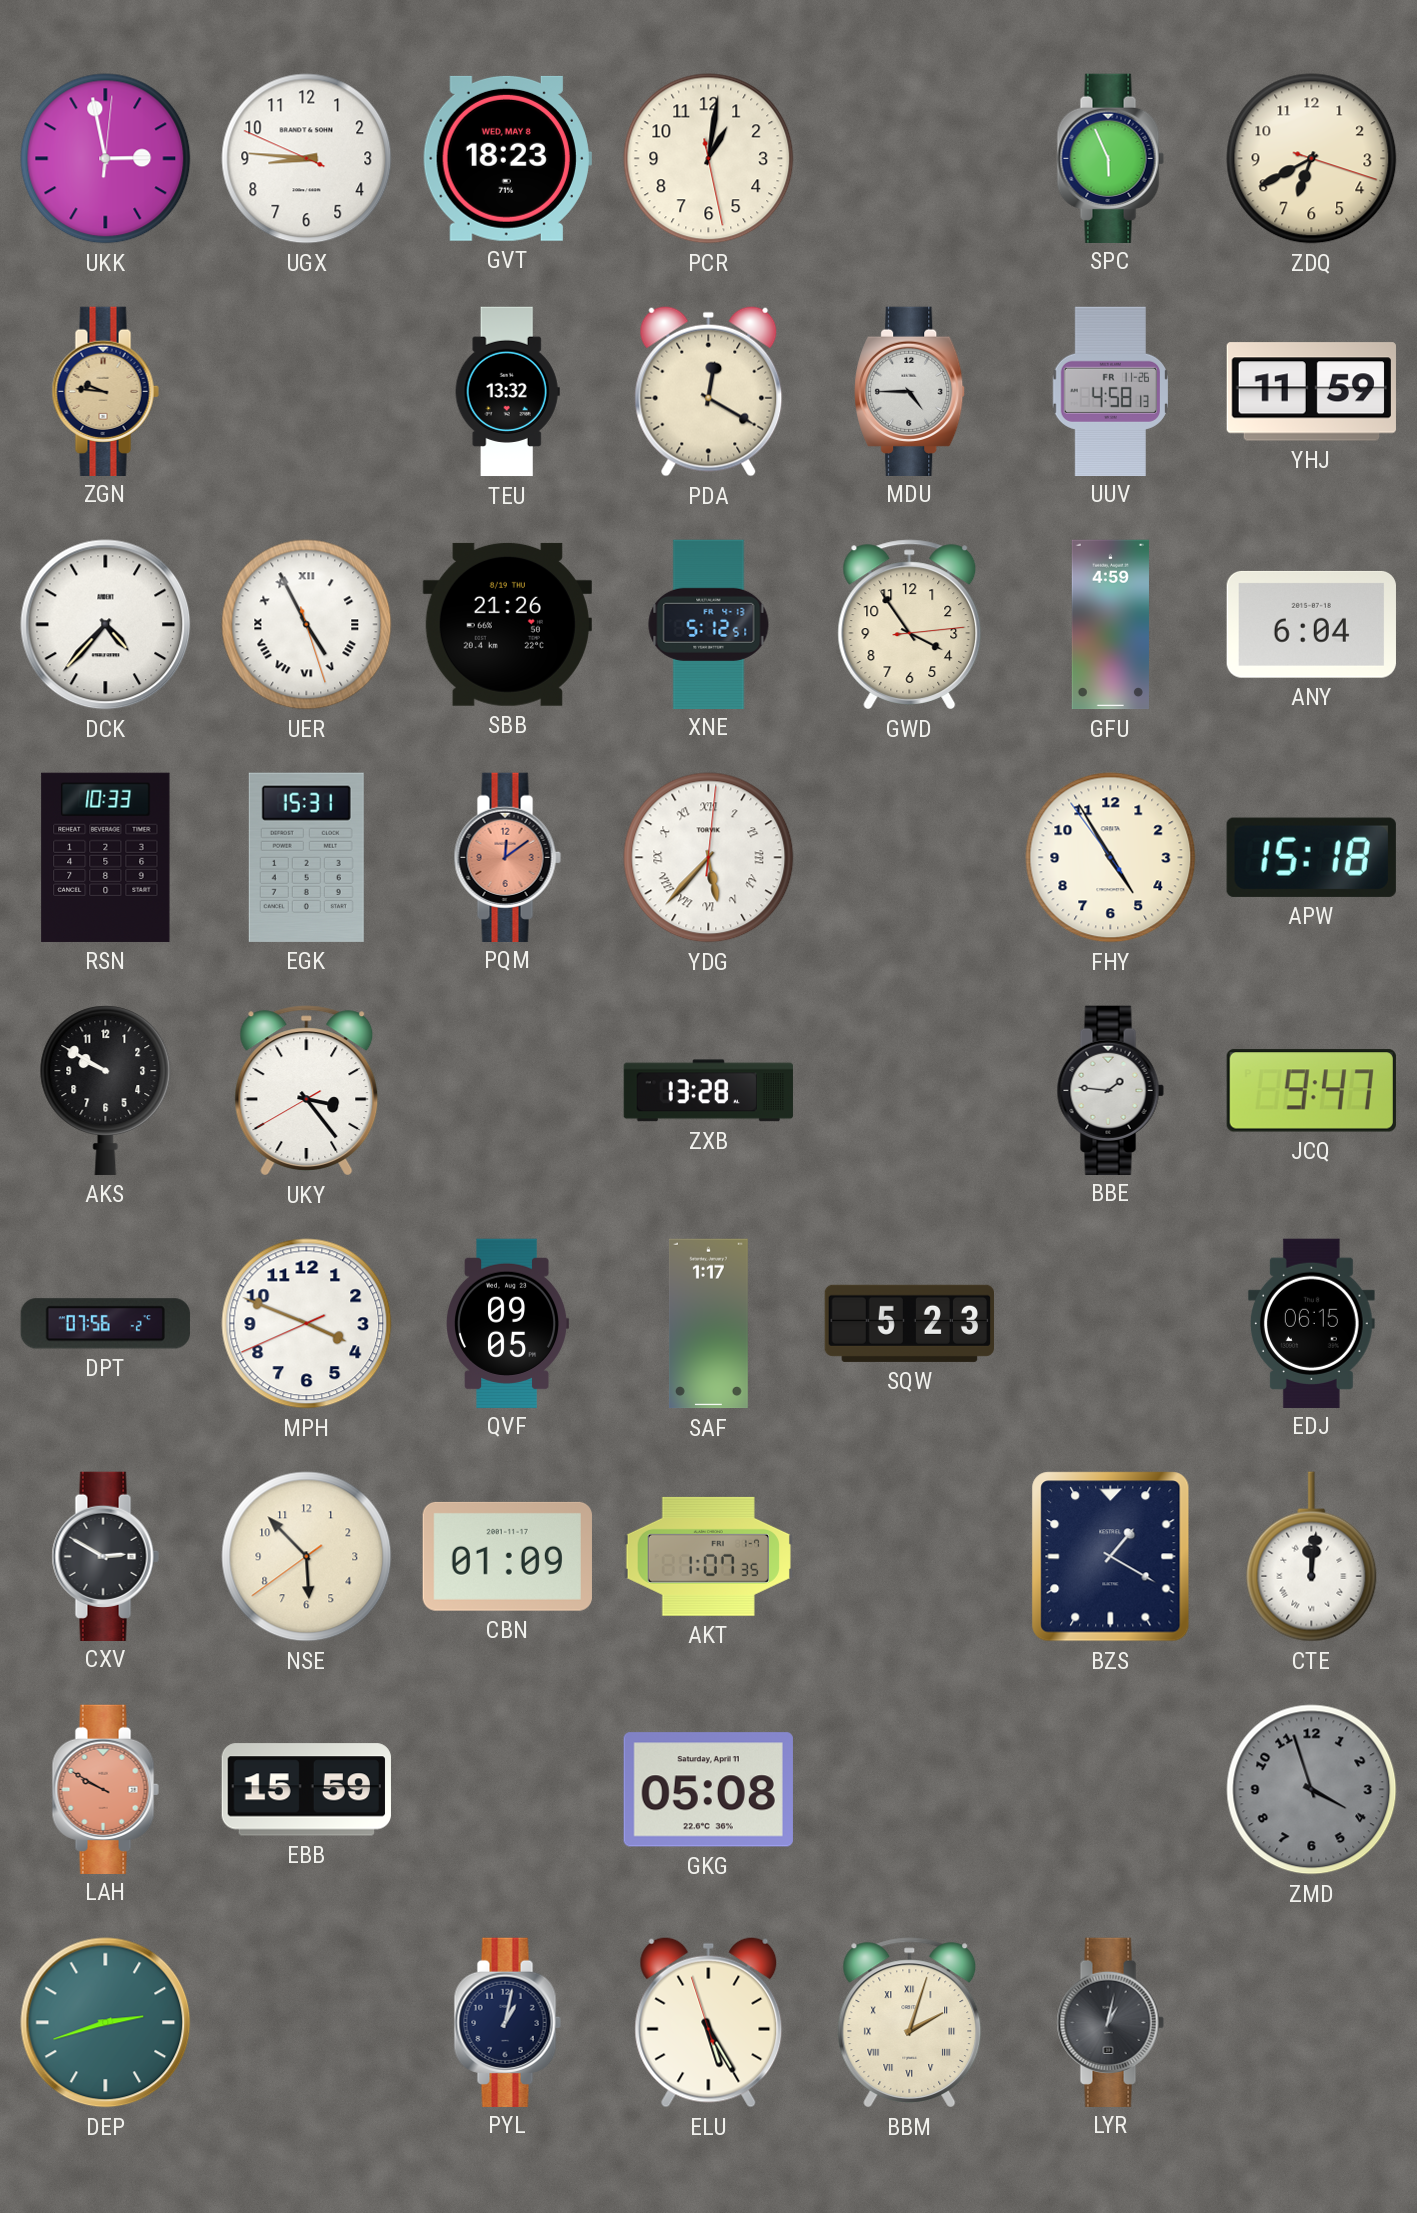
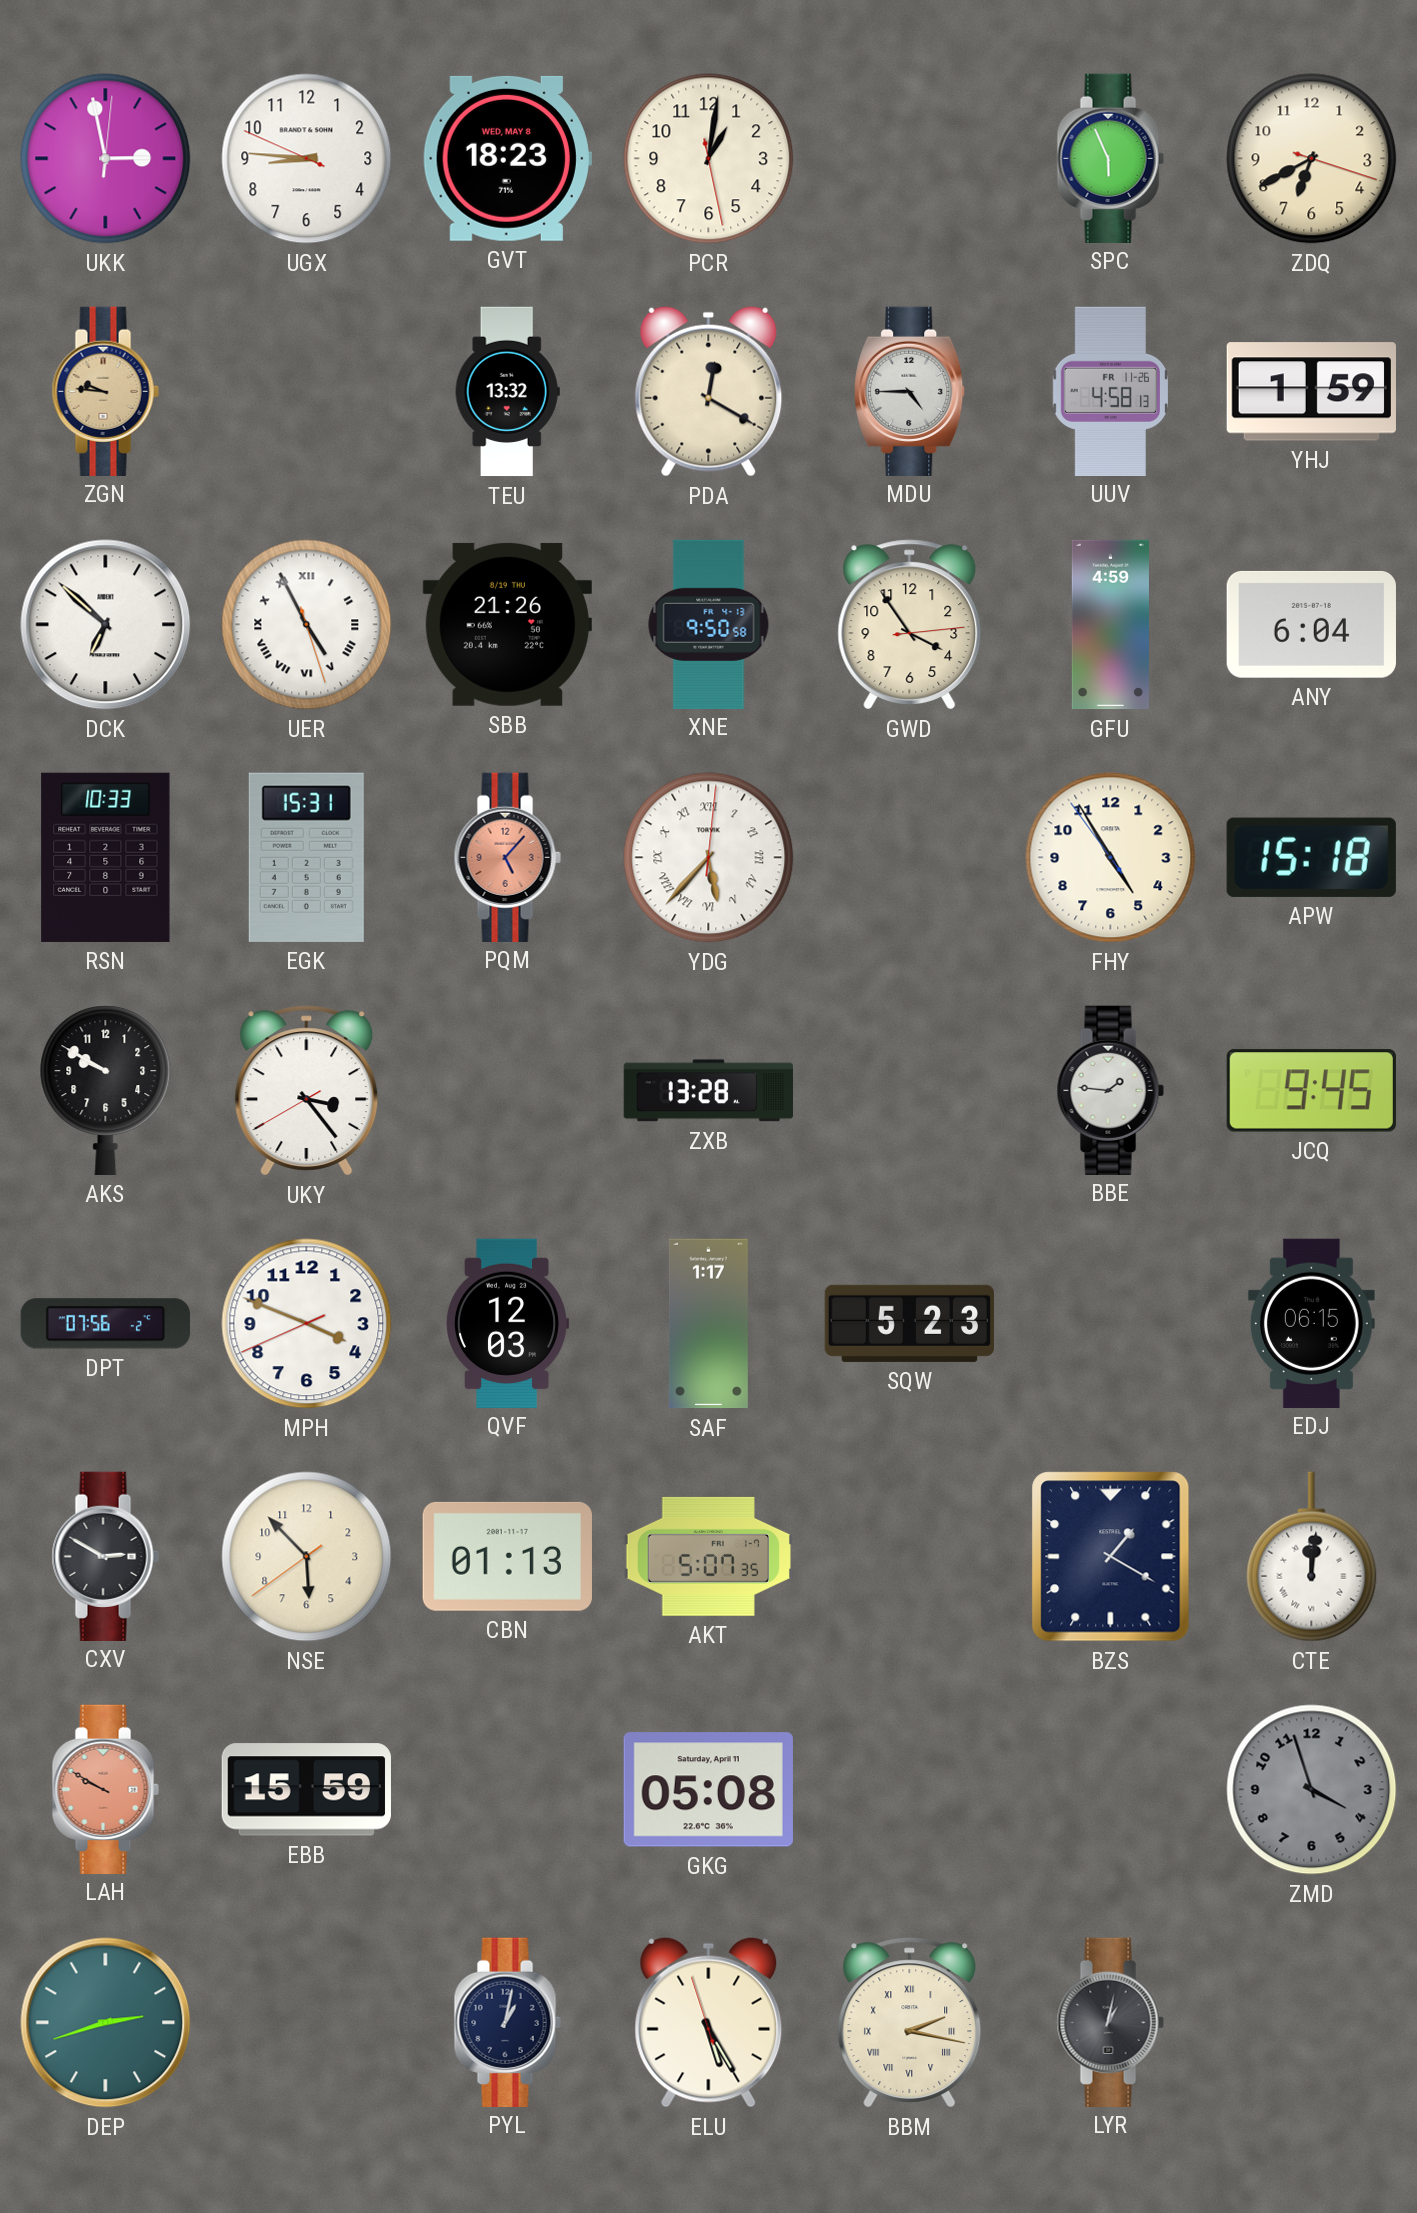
YHJ: 11:59 -> 1:59 (1311, 392)
DCK: 4:37 -> 6:52 (106, 625)
XNE: 5:12 -> 9:50 (709, 624)
PQM: 12:09 -> 5:07 (507, 857)
JCQ: 9:47 -> 9:45 (1311, 1091)
QVF: 09:05 -> 12:03 (507, 1323)
CBN: 01:09 -> 01:13 (507, 1556)
AKT: 1:07 -> 5:07 (708, 1556)
BBM: 2:03 -> 2:17 (910, 2023)
